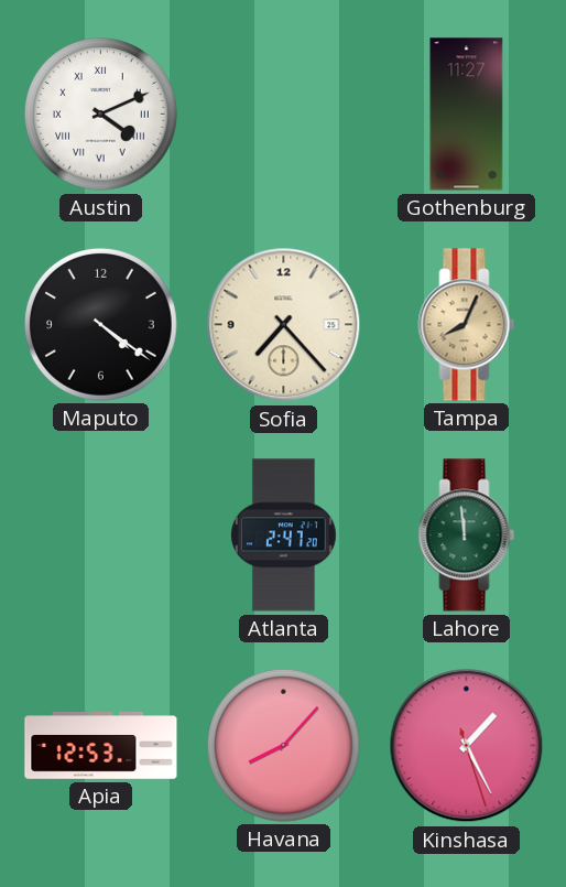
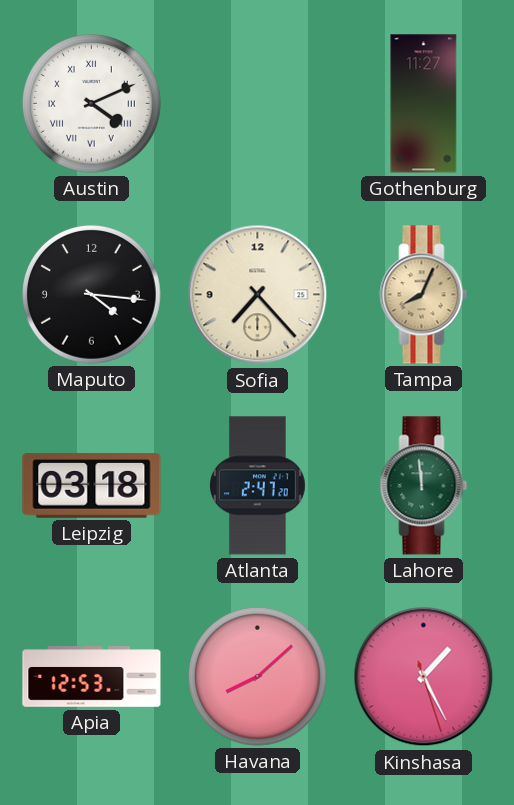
Maputo: 4:21 -> 4:16 (92, 295)
Leipzig: none -> 03:18 (92, 486)
Havana: 8:07 -> 8:08 (258, 677)
